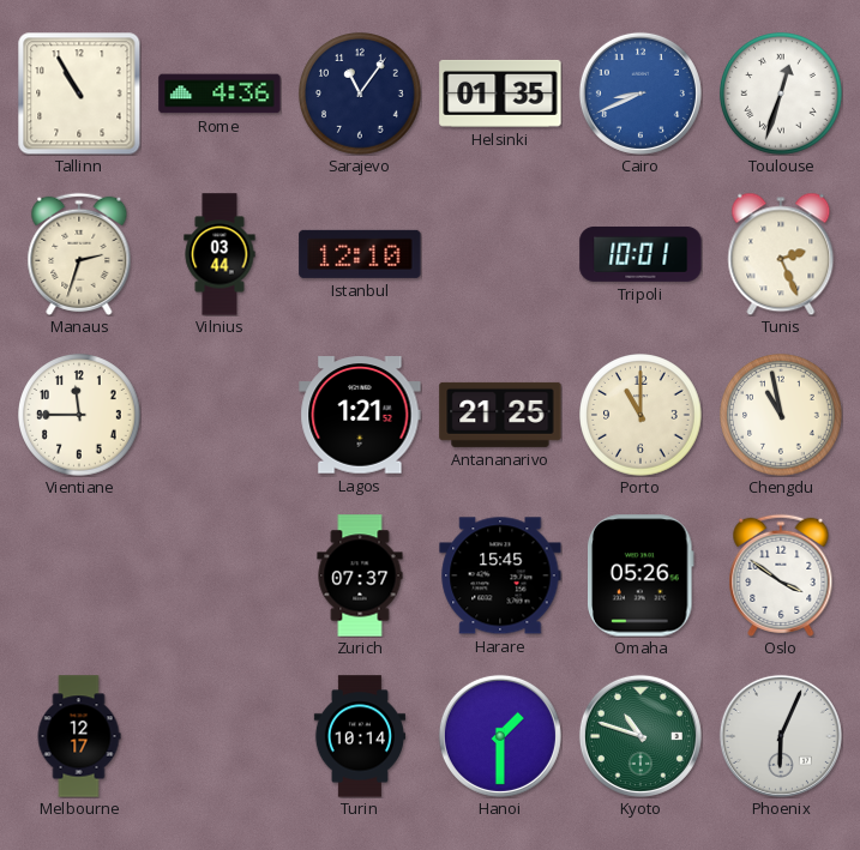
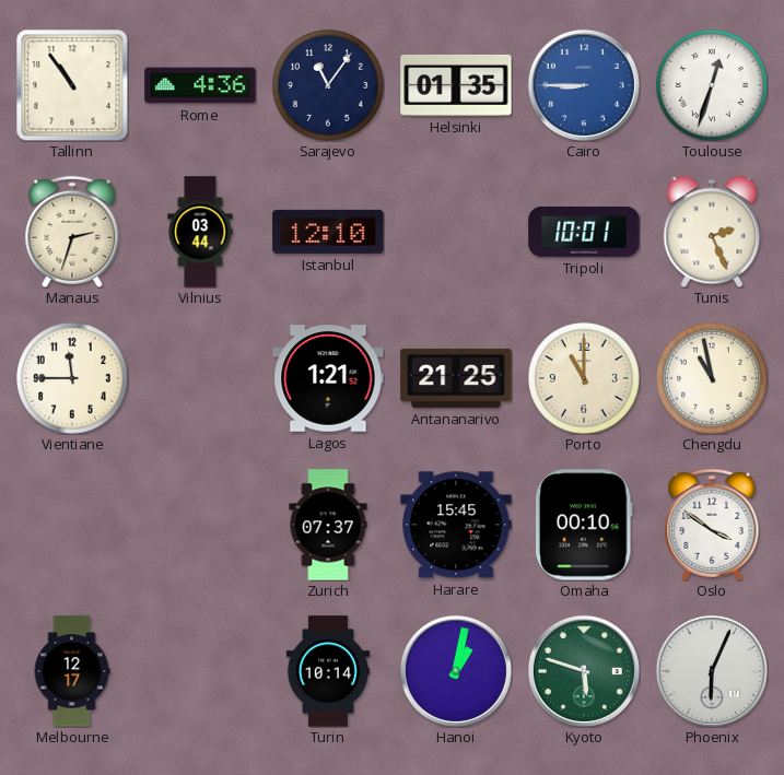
Tallinn: 10:55 -> 10:54 (72, 85)
Cairo: 8:41 -> 8:45 (584, 85)
Omaha: 05:26 -> 00:10 (585, 525)
Hanoi: 1:30 -> 1:02 (456, 671)
Kyoto: 10:48 -> 5:48 (584, 671)
